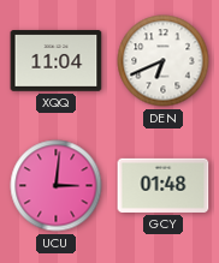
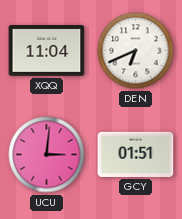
GCY: 01:48 -> 01:51 (136, 154)
